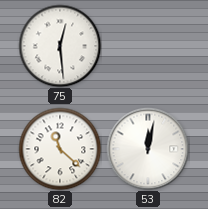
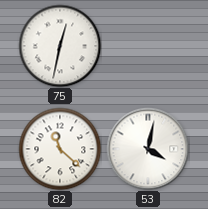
75: 12:29 -> 12:32 (60, 46)
53: 12:02 -> 4:02 (148, 149)
